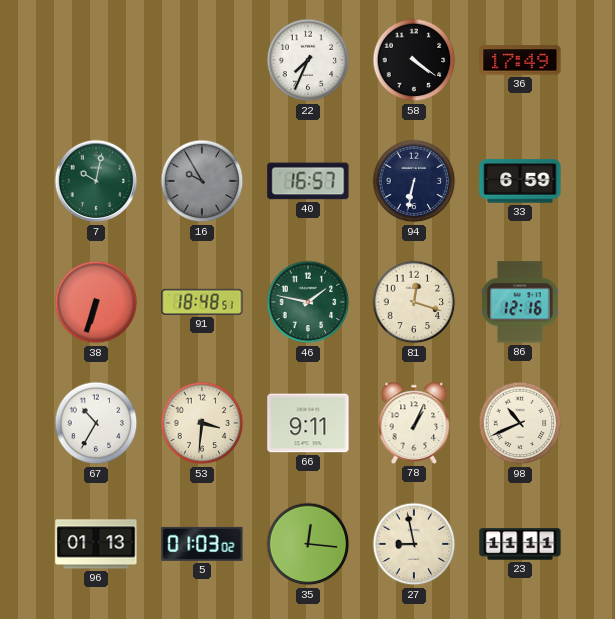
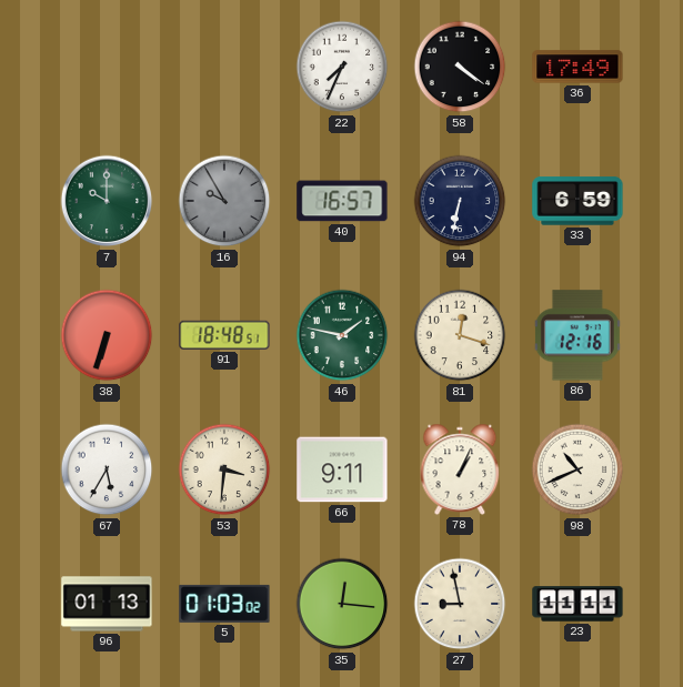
7: 10:02 -> 10:00 (107, 201)
67: 10:35 -> 5:35 (107, 469)
